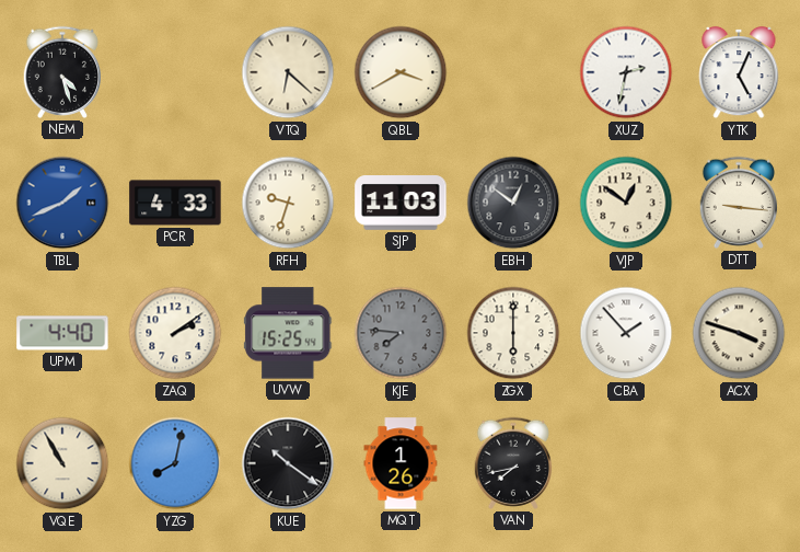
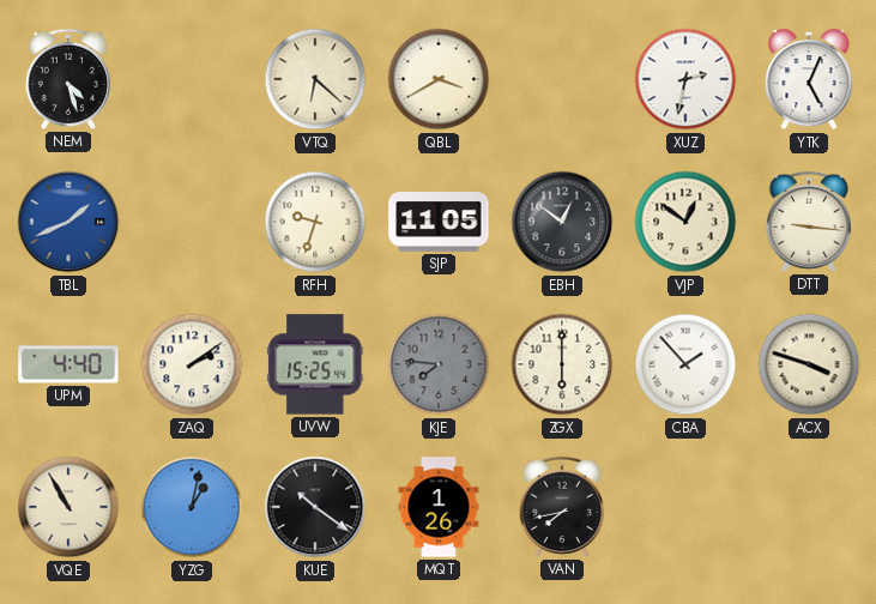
PCR: 4:33 -> none (175, 203)
SJP: 11:03 -> 11:05 (439, 223)
YZG: 8:02 -> 1:02 (192, 507)
